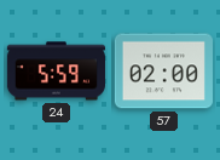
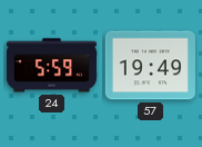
57: 02:00 -> 19:49 (150, 66)
